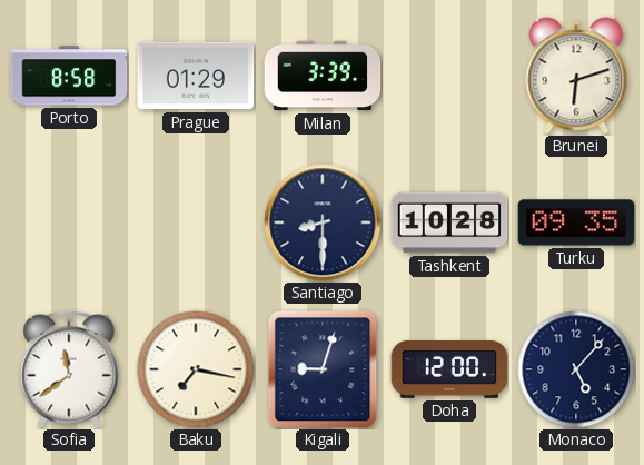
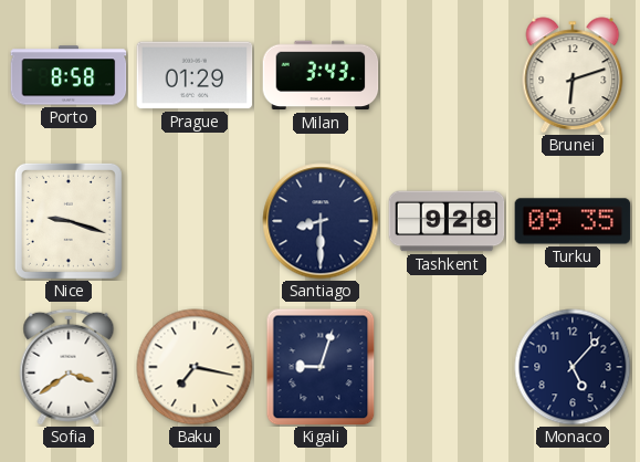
Milan: 3:39 -> 3:43 (321, 75)
Nice: none -> 9:18 (69, 221)
Tashkent: 10:28 -> 9:28 (447, 221)
Sofia: 11:39 -> 3:39 (69, 367)
Doha: 12:00 -> none (449, 369)
